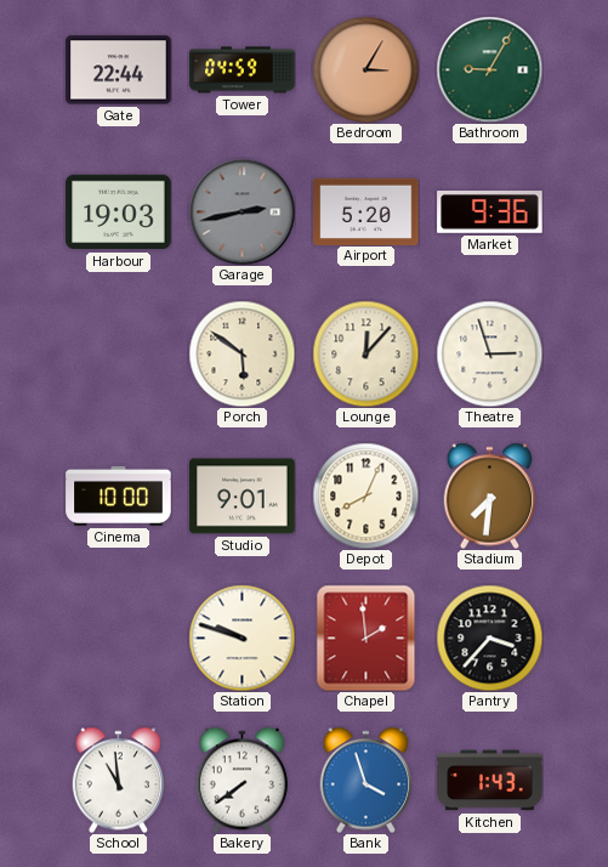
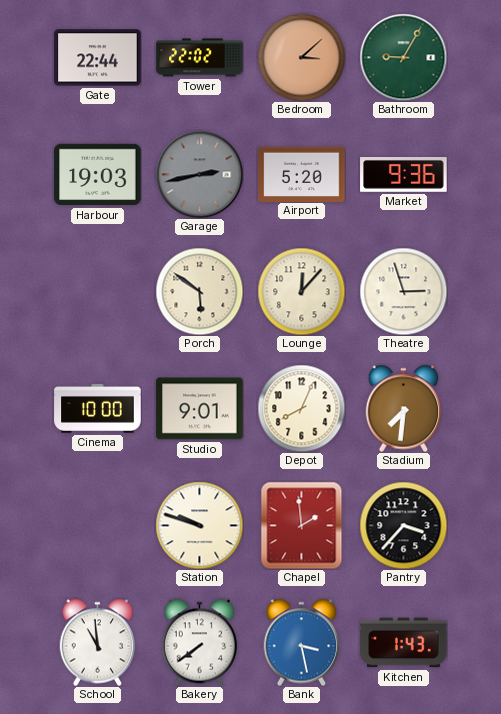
Tower: 04:59 -> 22:02 (200, 58)
Bedroom: 3:05 -> 3:08 (301, 57)
Bank: 3:57 -> 3:28 (302, 642)
